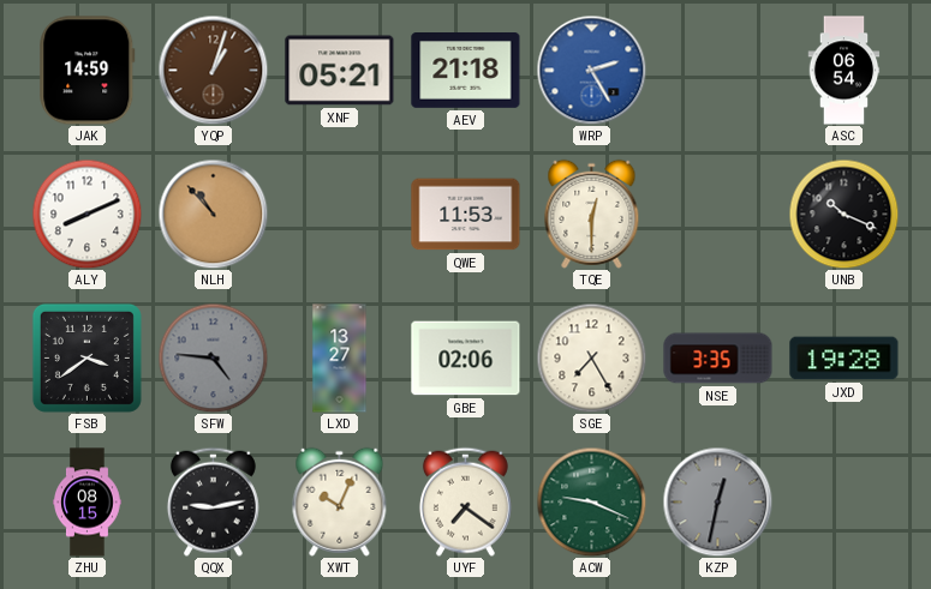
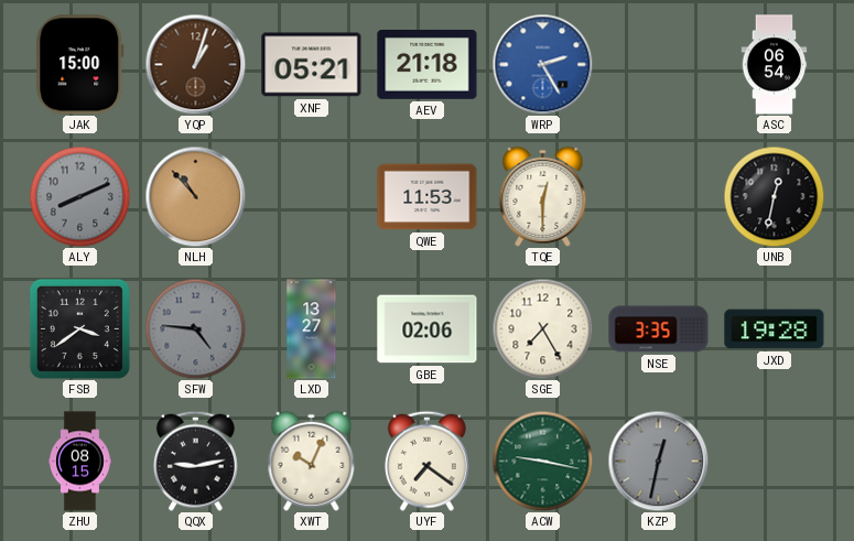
JAK: 14:59 -> 15:00 (80, 65)
ALY dial: white -> grey (79, 196)
UNB: 10:19 -> 12:32 (774, 196)
ACW: 9:19 -> 9:17 (542, 461)
